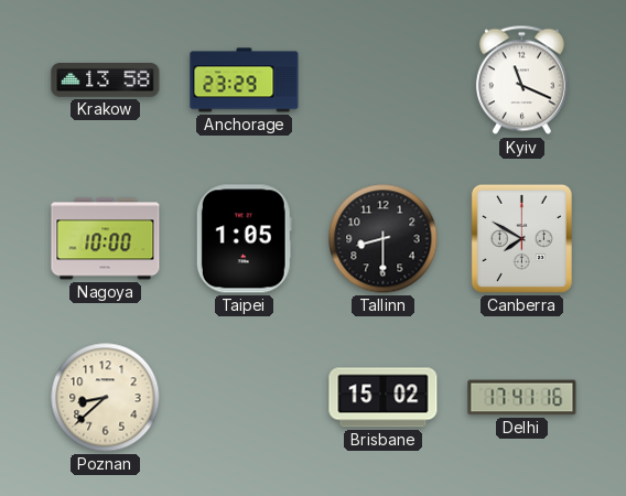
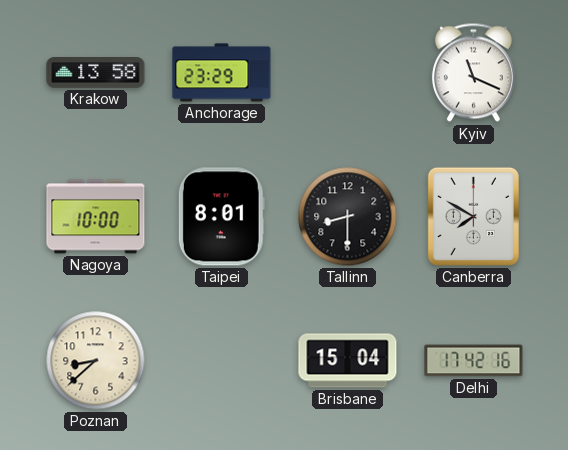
Taipei: 1:05 -> 8:01 (221, 217)
Brisbane: 15:02 -> 15:04 (348, 361)
Delhi: 17:41 -> 17:42 (474, 361)
